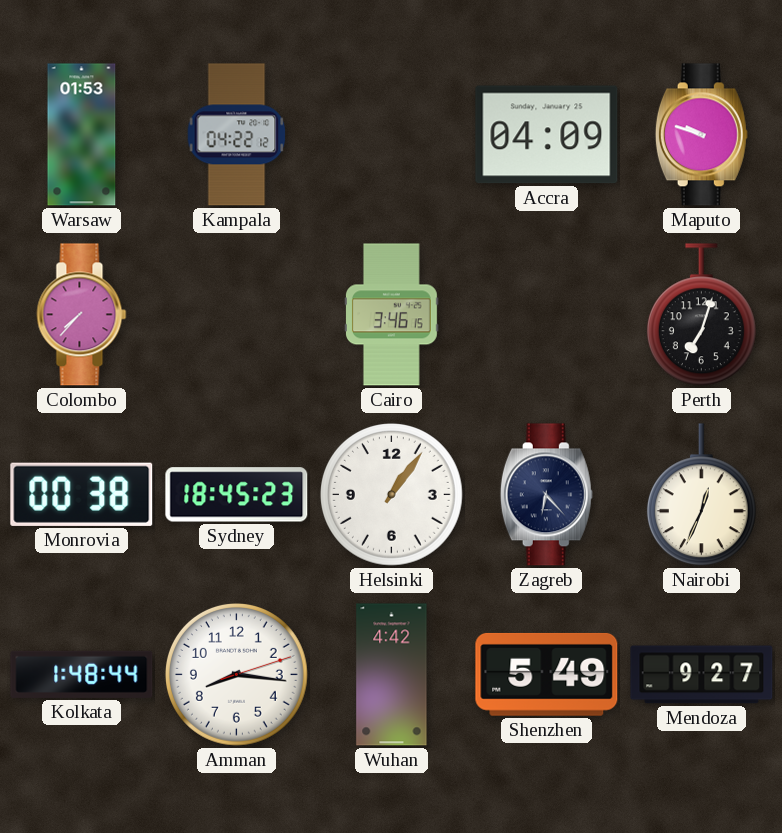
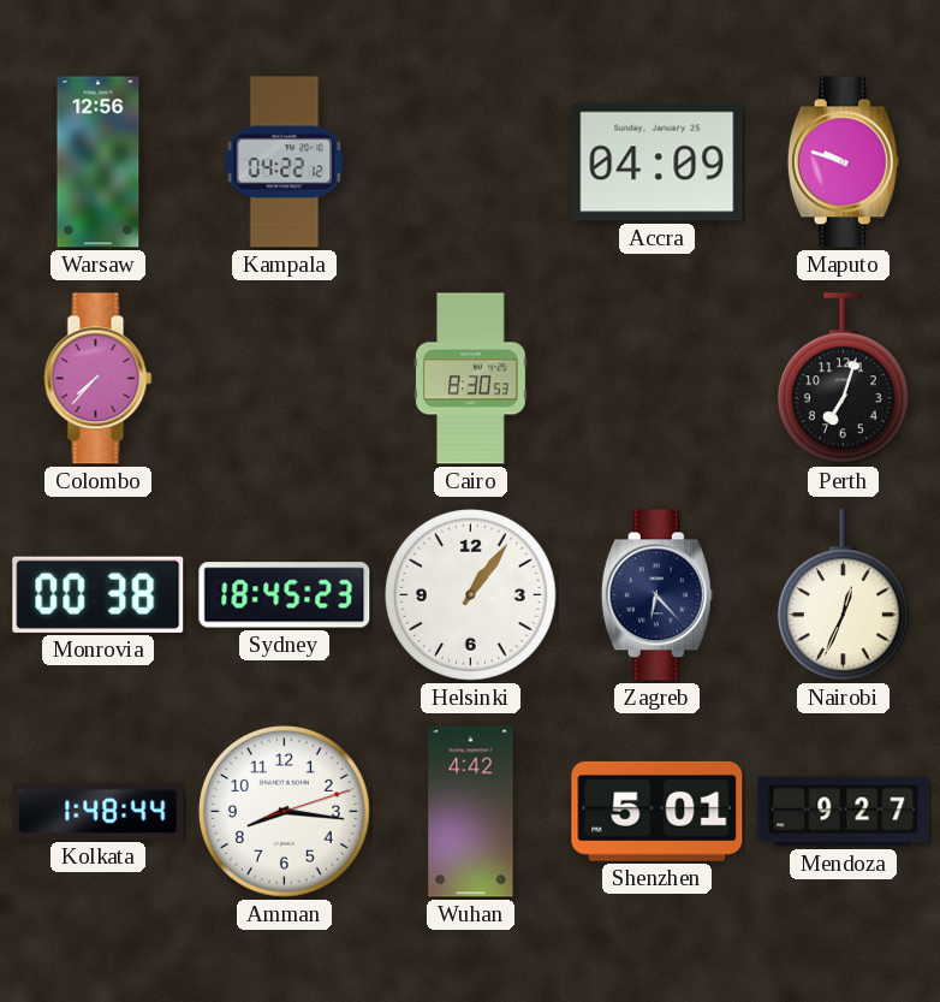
Warsaw: 01:53 -> 12:56 (99, 162)
Cairo: 3:46 -> 8:30 (471, 379)
Shenzhen: 5:49 -> 5:01 (658, 811)
